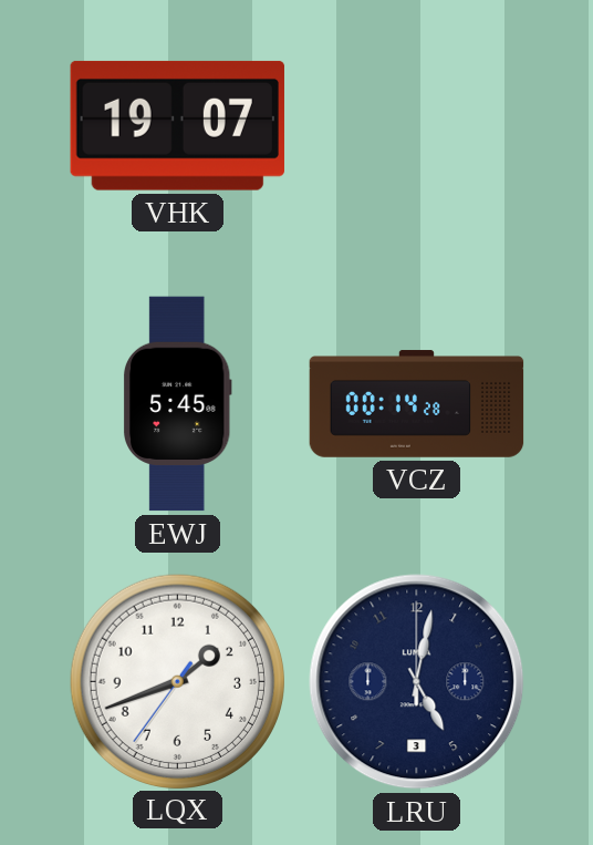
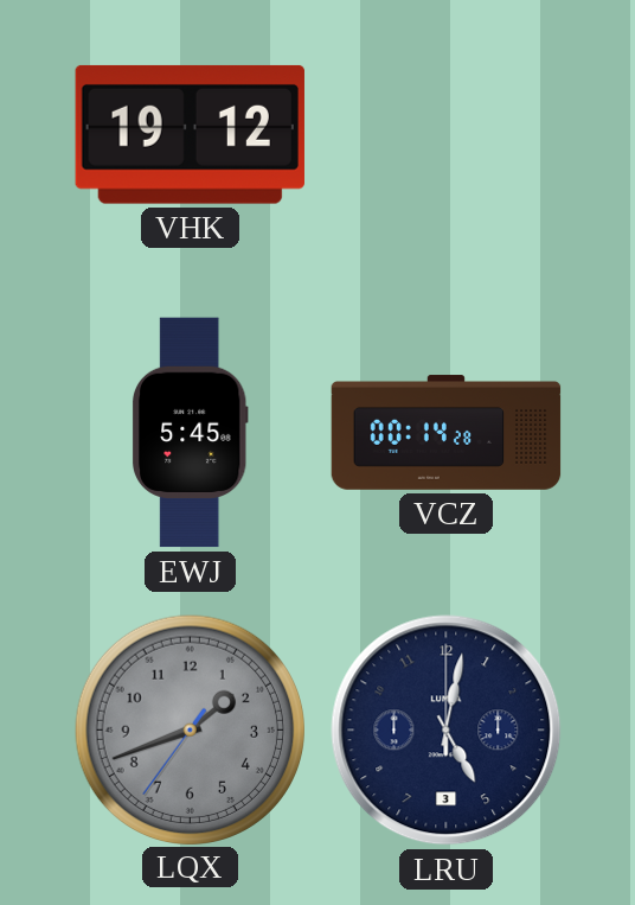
VHK: 19:07 -> 19:12 (190, 134)
LQX dial: white -> grey (190, 729)
